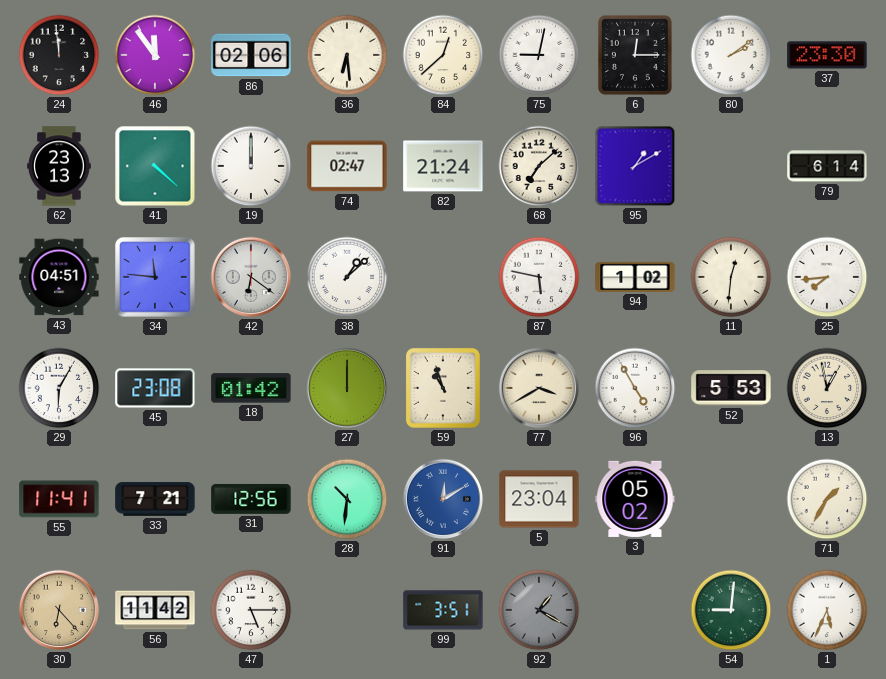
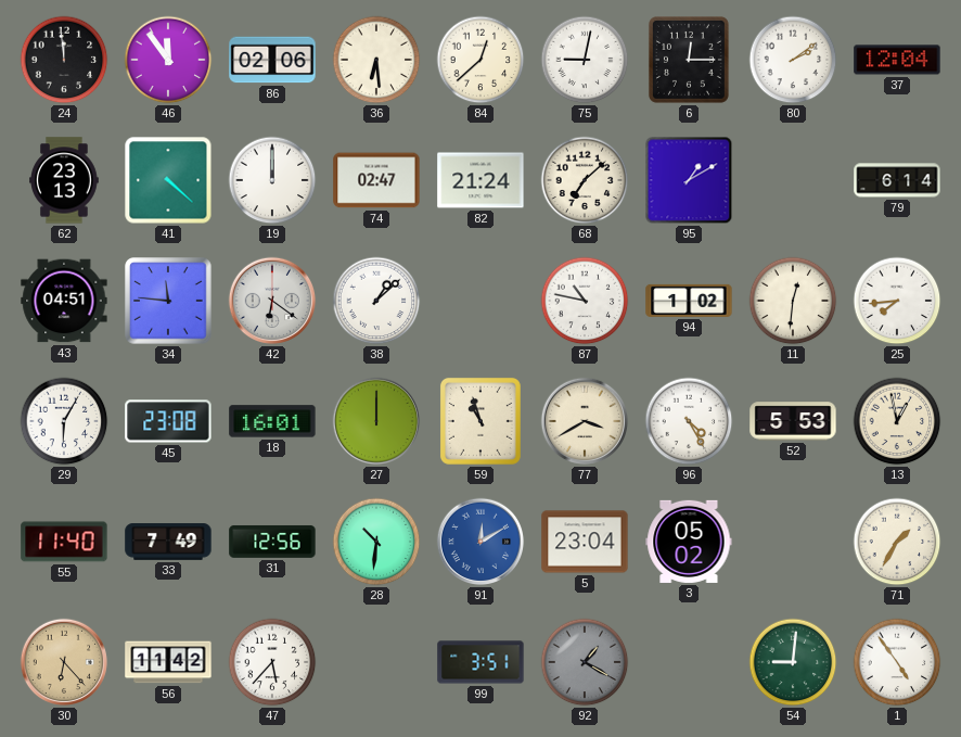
37: 23:30 -> 12:04 (897, 60)
87: 5:47 -> 10:47 (585, 301)
18: 01:42 -> 16:01 (272, 421)
96: 4:55 -> 4:25 (689, 421)
55: 11:41 -> 11:40 (64, 542)
33: 7:21 -> 7:49 (168, 542)
47: 5:15 -> 5:37 (272, 662)
1: 5:34 -> 4:54 (897, 662)
